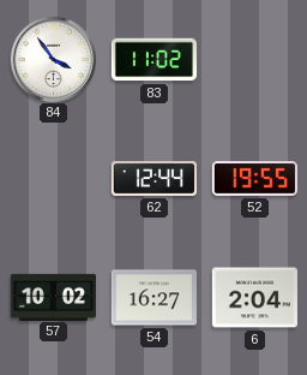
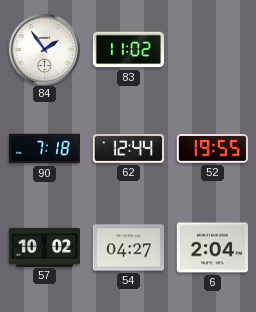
84: 3:54 -> 1:54 (44, 49)
90: none -> 7:18 (44, 149)
54: 16:27 -> 04:27 (128, 248)
